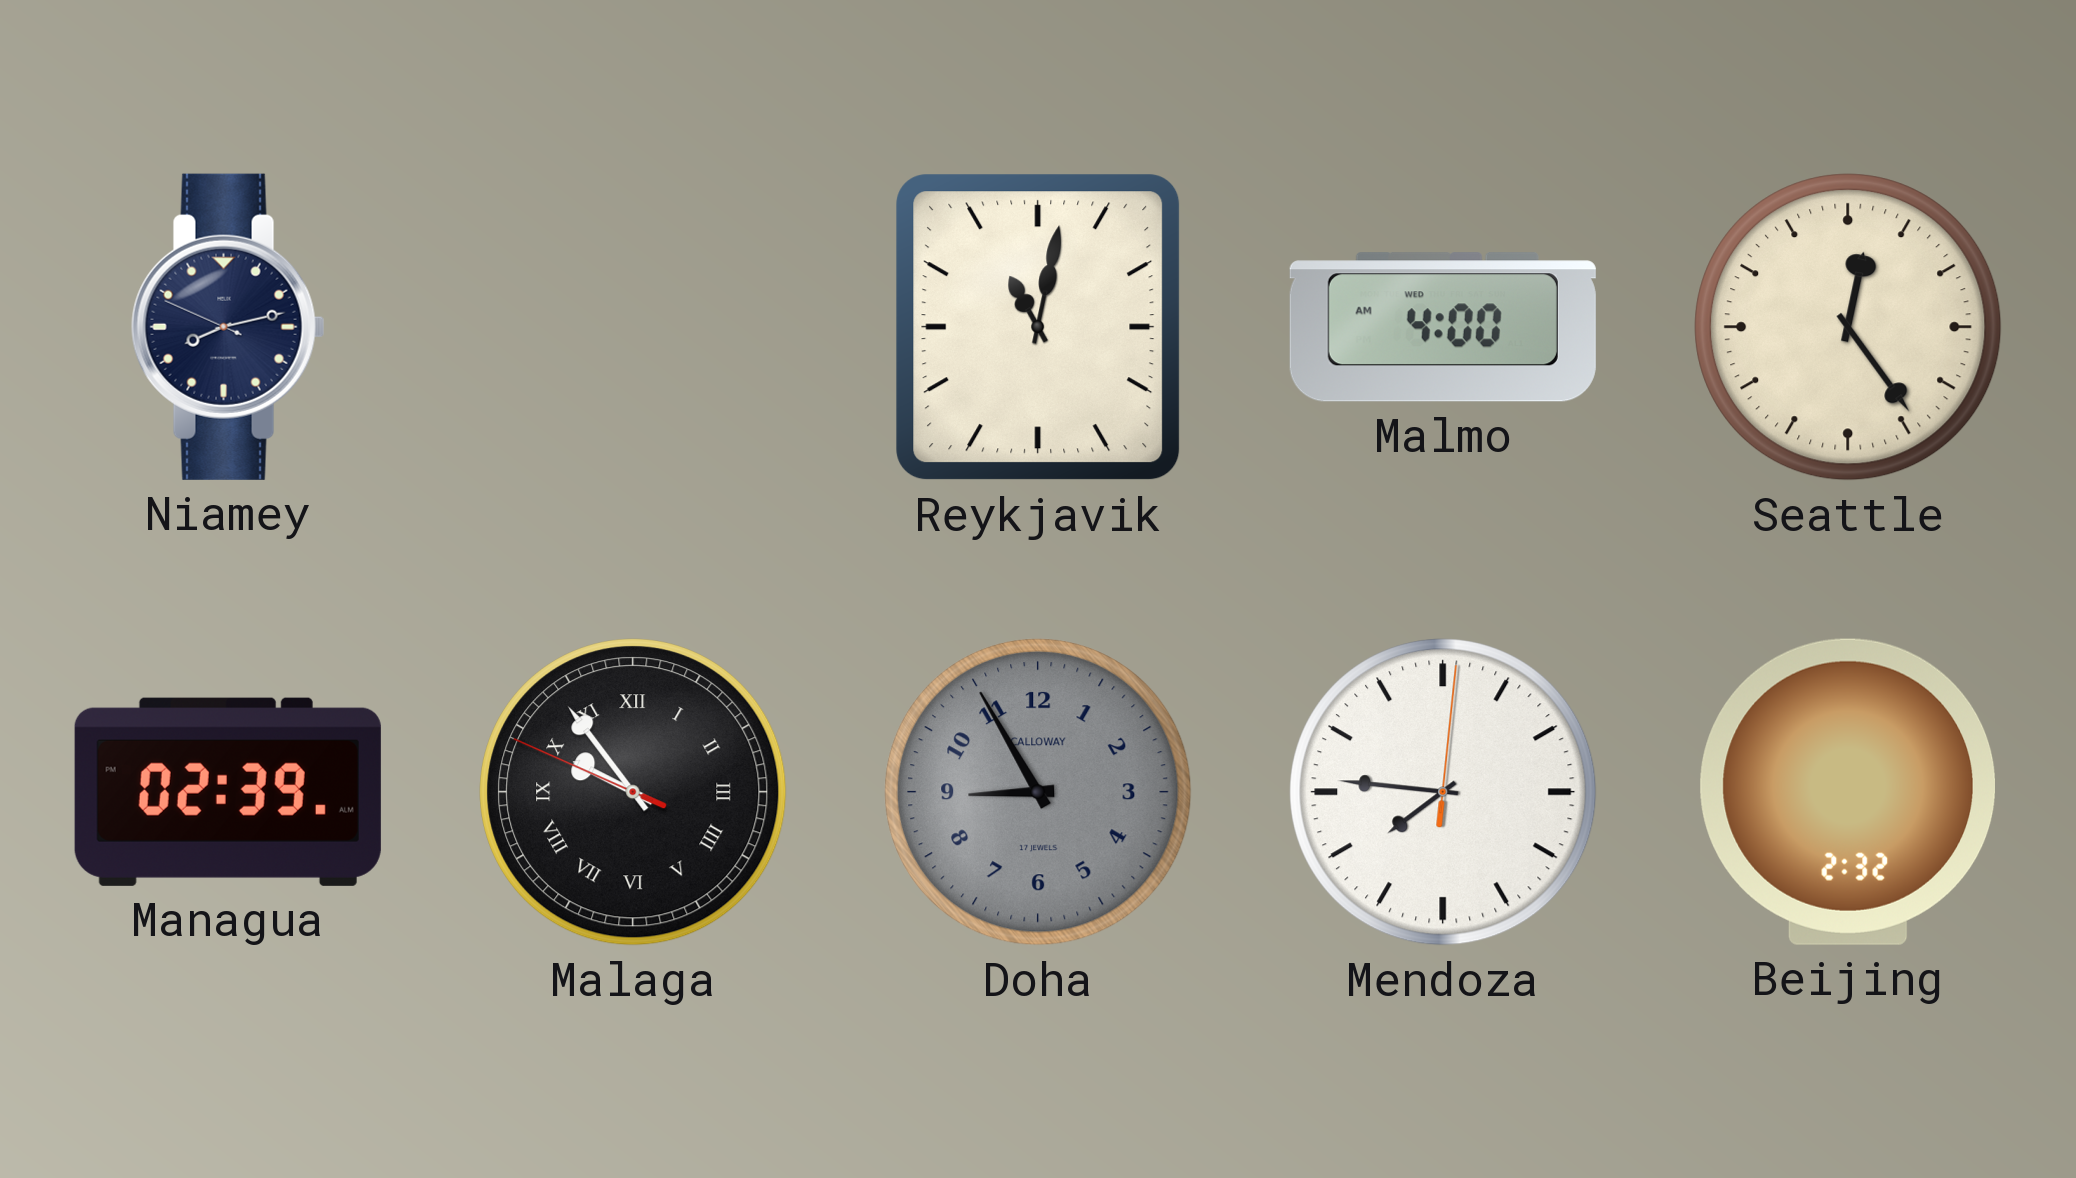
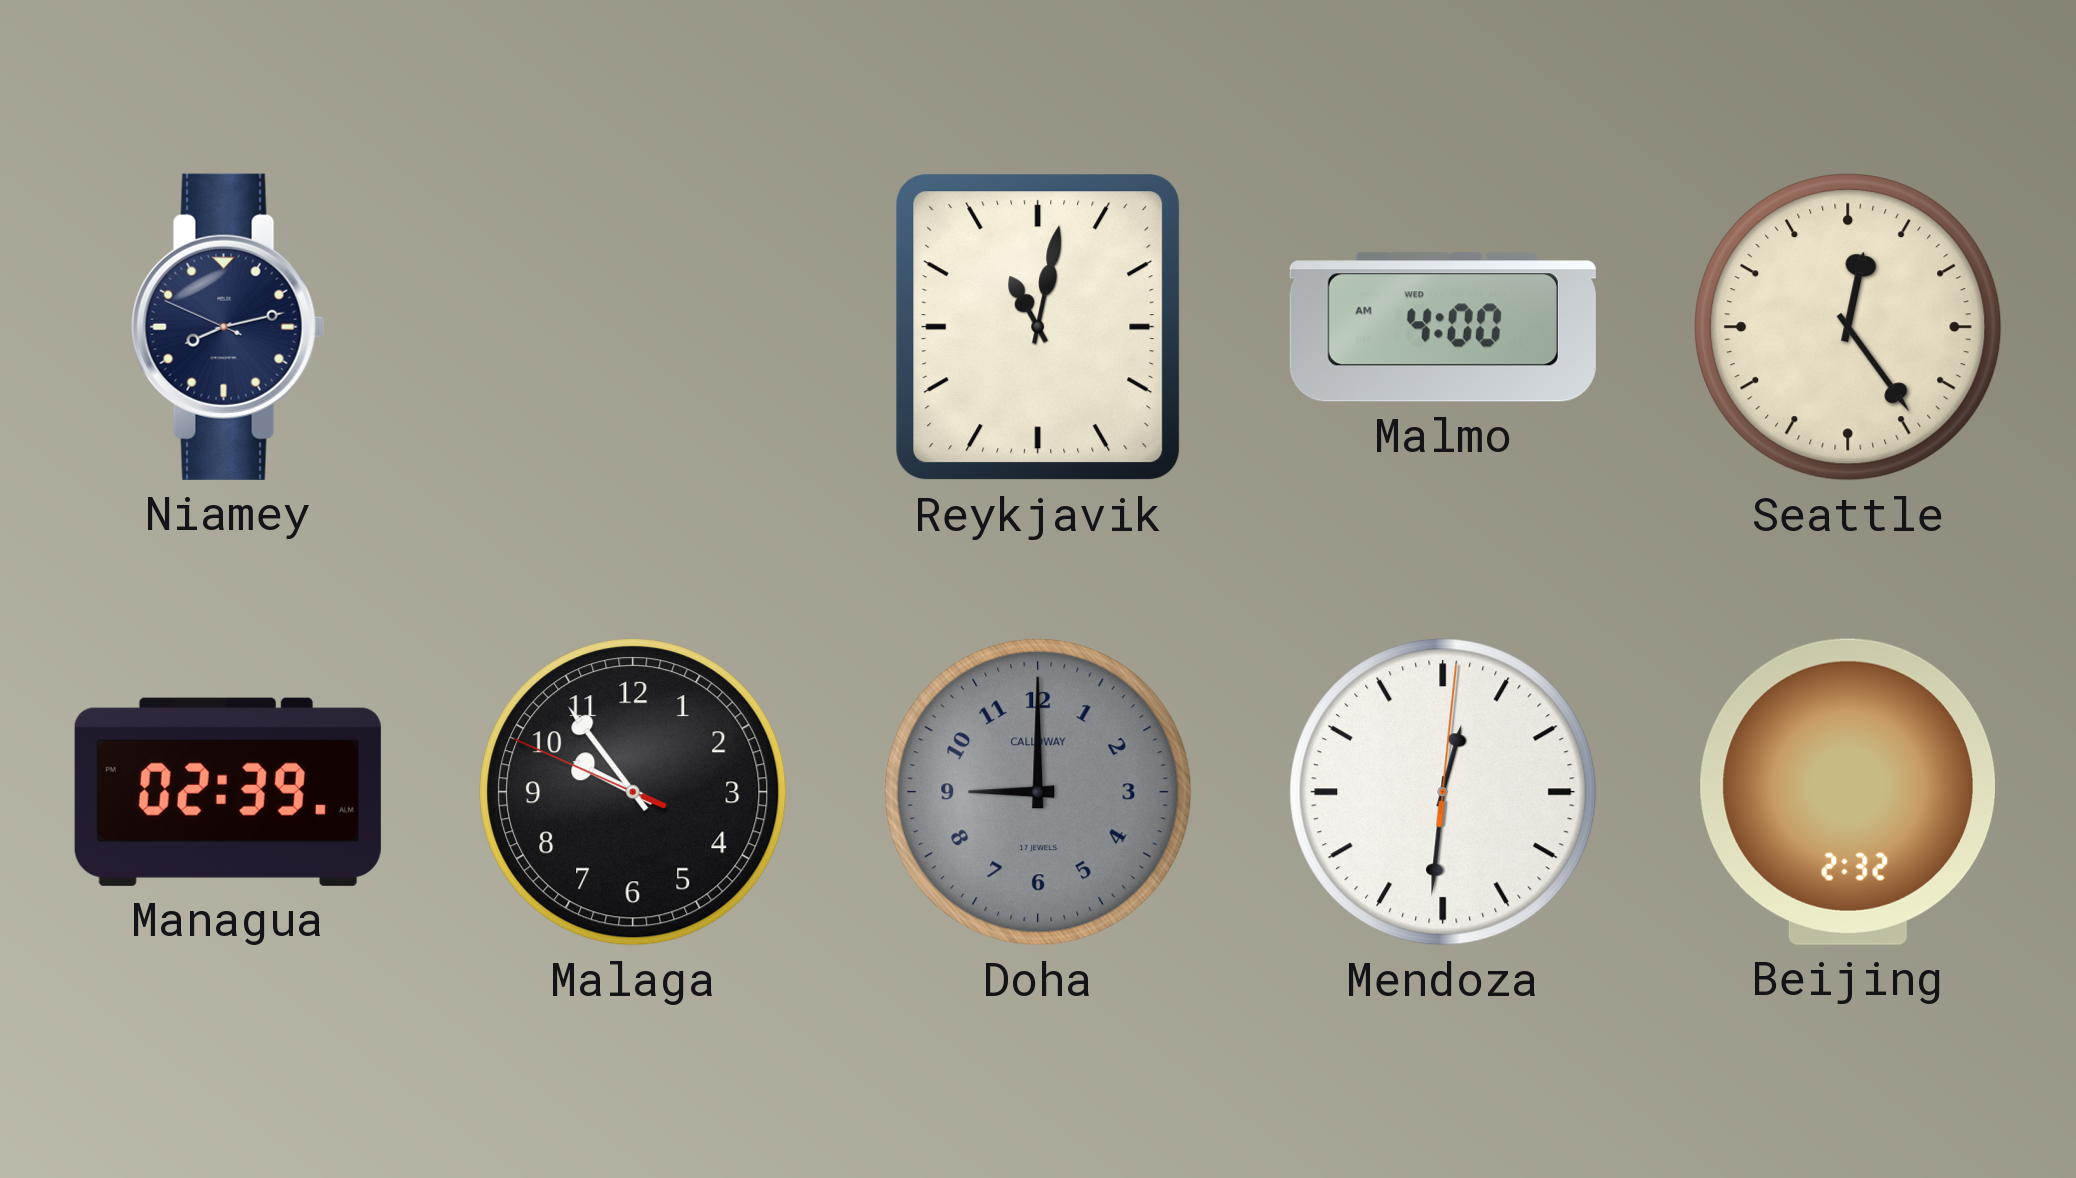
Malaga numerals: Roman -> Arabic (633, 792)
Doha: 8:55 -> 9:00 (1038, 792)
Mendoza: 7:46 -> 12:31 (1443, 792)
